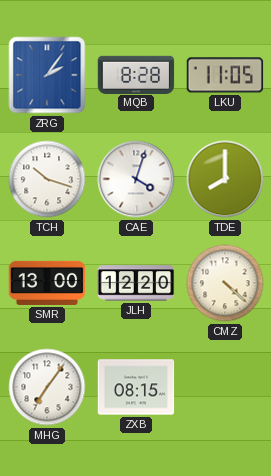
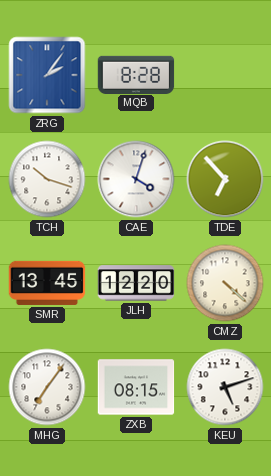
LKU: 11:05 -> none (225, 75)
TDE: 8:00 -> 6:53 (225, 179)
SMR: 13:00 -> 13:45 (47, 283)
KEU: none -> 5:12 (225, 387)
